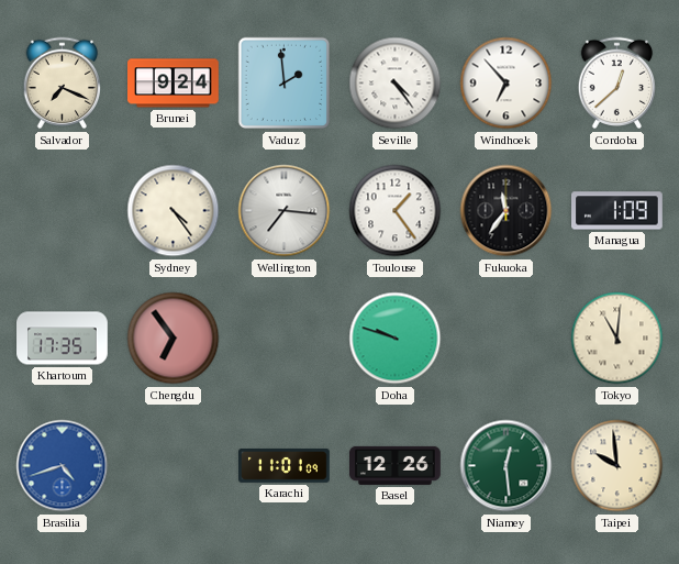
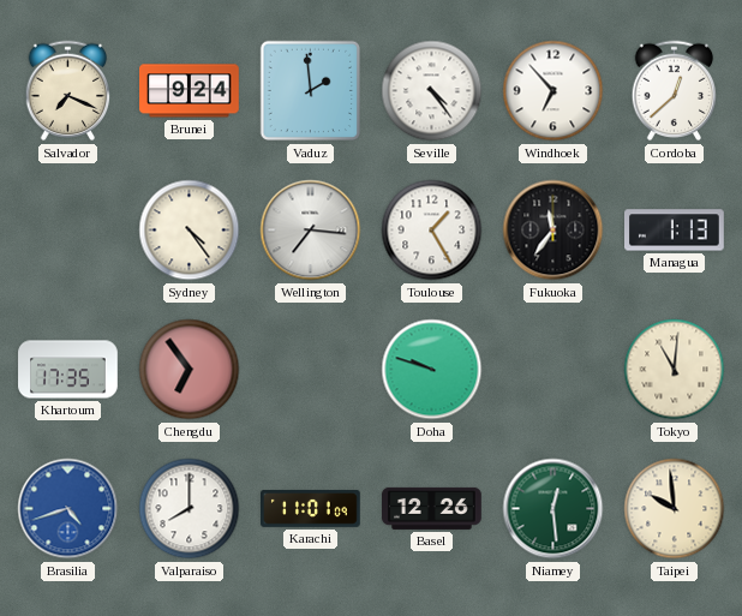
Toulouse: 1:24 -> 1:25 (432, 231)
Managua: 1:09 -> 1:13 (675, 231)
Valparaiso: none -> 8:00 (190, 509)
